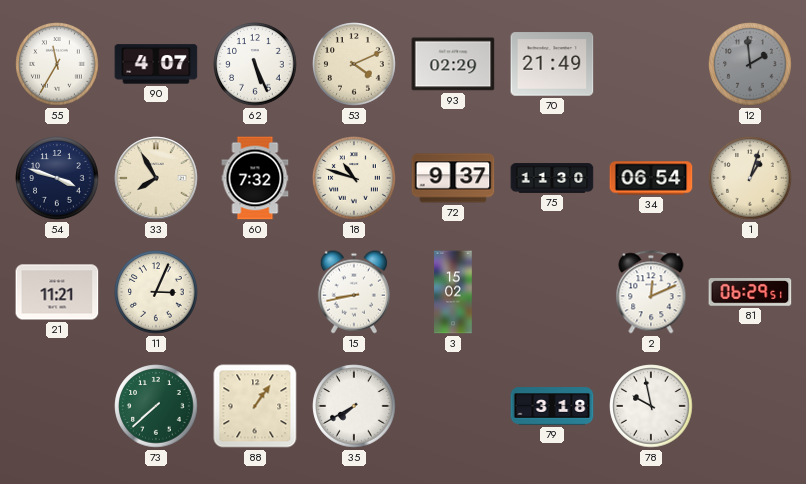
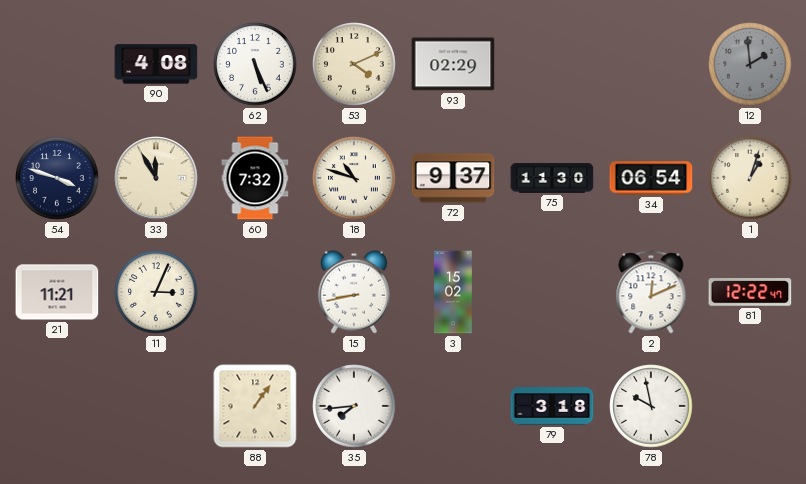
55: 11:35 -> none (57, 64)
90: 4:07 -> 4:08 (156, 64)
70: 21:49 -> none (552, 64)
33: 7:55 -> 11:55 (156, 178)
81: 06:29 -> 12:22 (750, 292)
73: 7:38 -> none (156, 406)
35: 7:40 -> 7:44 (354, 406)
